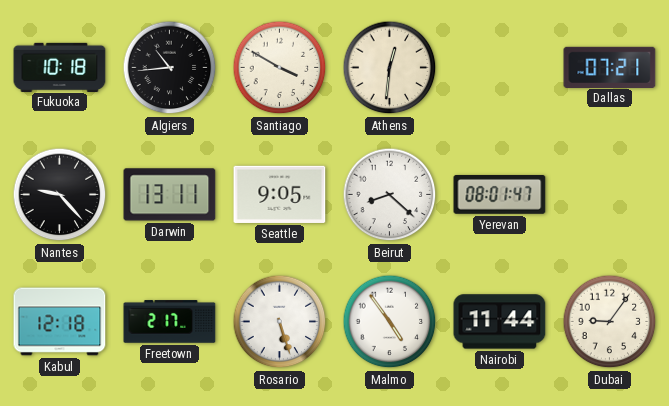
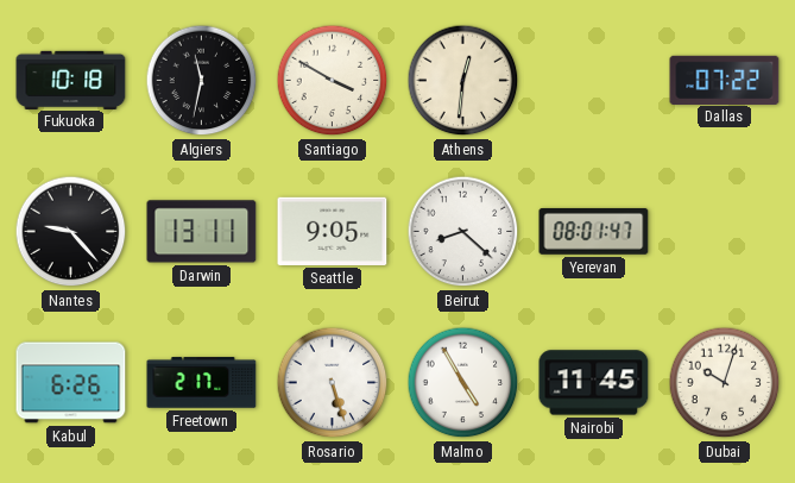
Algiers: 10:44 -> 11:32 (202, 81)
Dallas: 07:21 -> 07:22 (725, 80)
Kabul: 12:18 -> 6:26 (71, 383)
Malmo: 4:54 -> 4:55 (463, 383)
Nairobi: 11:44 -> 11:45 (594, 383)
Dubai: 9:06 -> 10:03 (725, 383)
